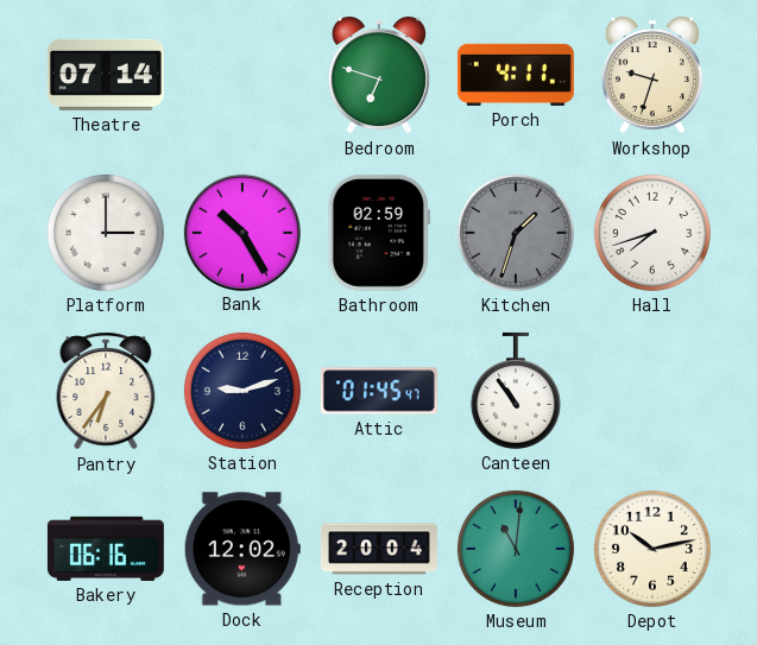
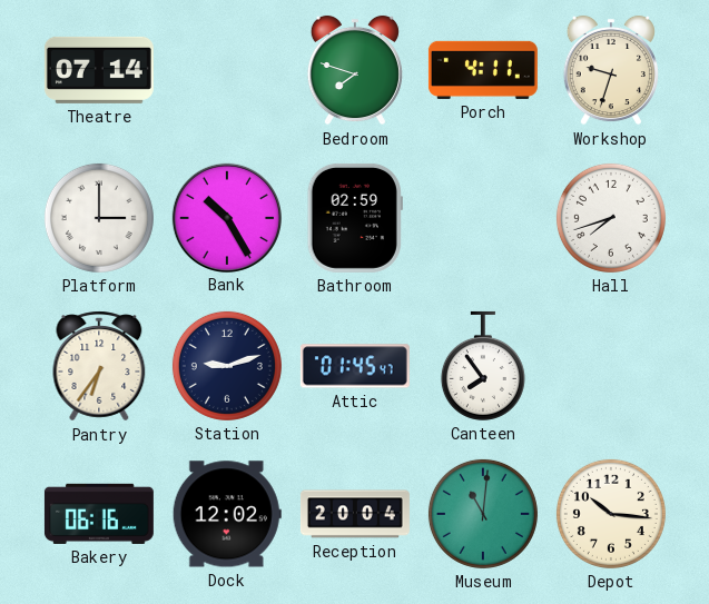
Bedroom: 6:48 -> 7:48 (355, 70)
Kitchen: 1:33 -> none (516, 233)
Canteen: 10:54 -> 7:54 (483, 366)
Depot: 10:13 -> 10:16 (611, 514)
